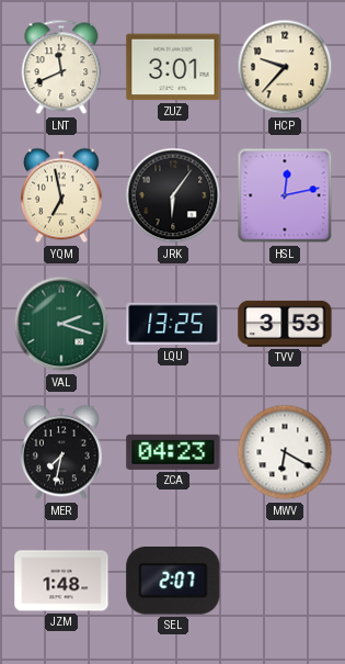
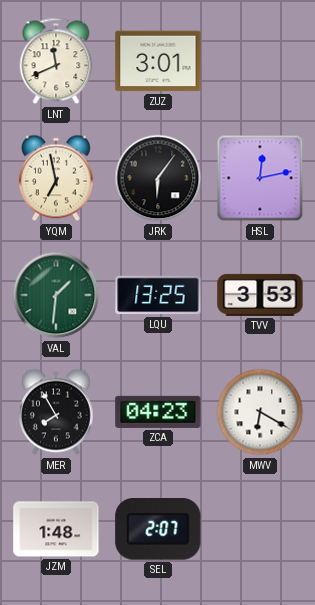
HCP: 9:37 -> none (285, 67)
VAL: 2:18 -> 1:31 (56, 295)
MER: 7:32 -> 7:55 (56, 412)
